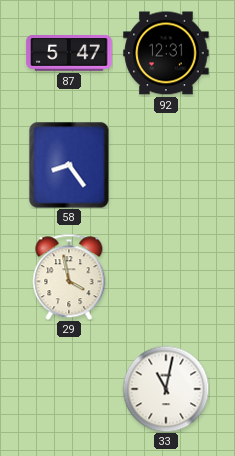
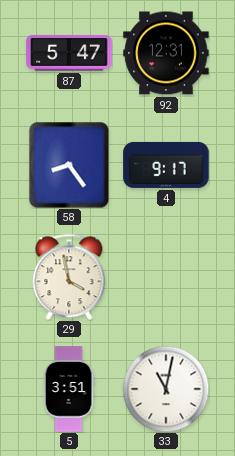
4: none -> 9:17 (166, 165)
5: none -> 3:51 (69, 389)
